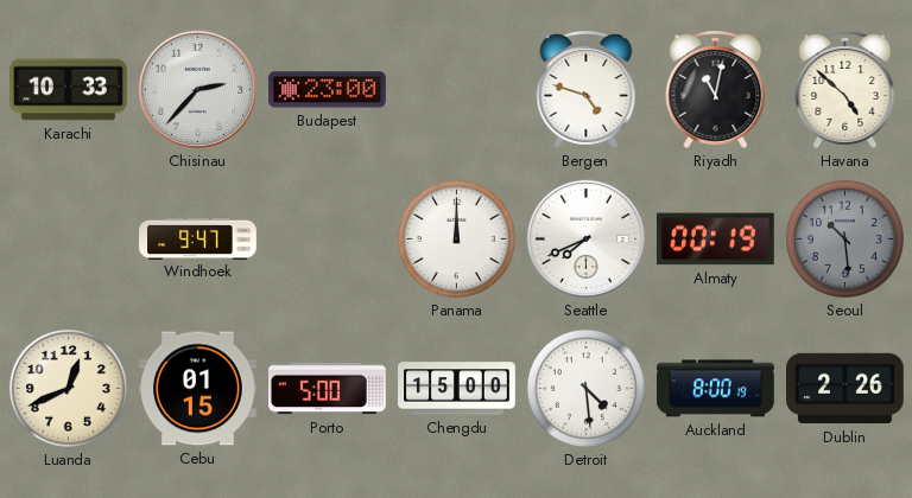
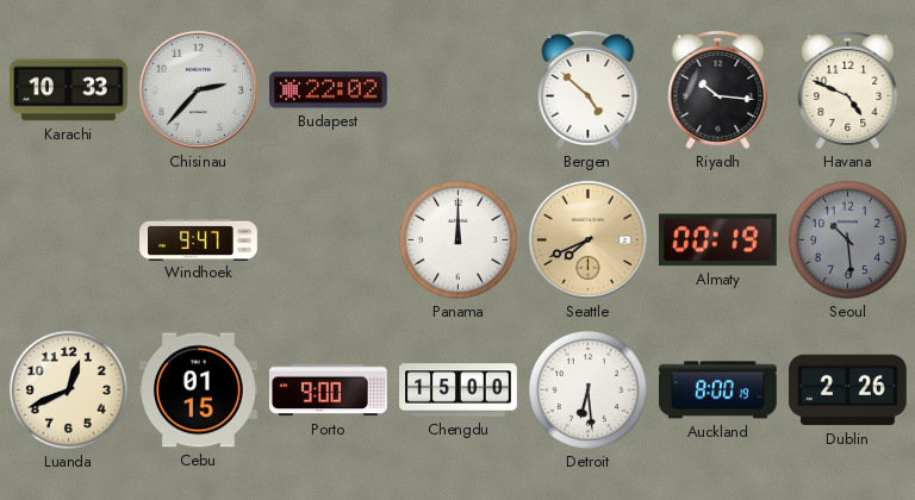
Budapest: 23:00 -> 22:02 (329, 90)
Bergen: 4:48 -> 4:52 (589, 90)
Riyadh: 11:02 -> 10:16 (718, 90)
Havana: 4:52 -> 4:49 (848, 90)
Seattle dial: white -> champagne (587, 239)
Porto: 5:00 -> 9:00 (329, 390)
Detroit: 4:29 -> 6:29 (587, 389)
